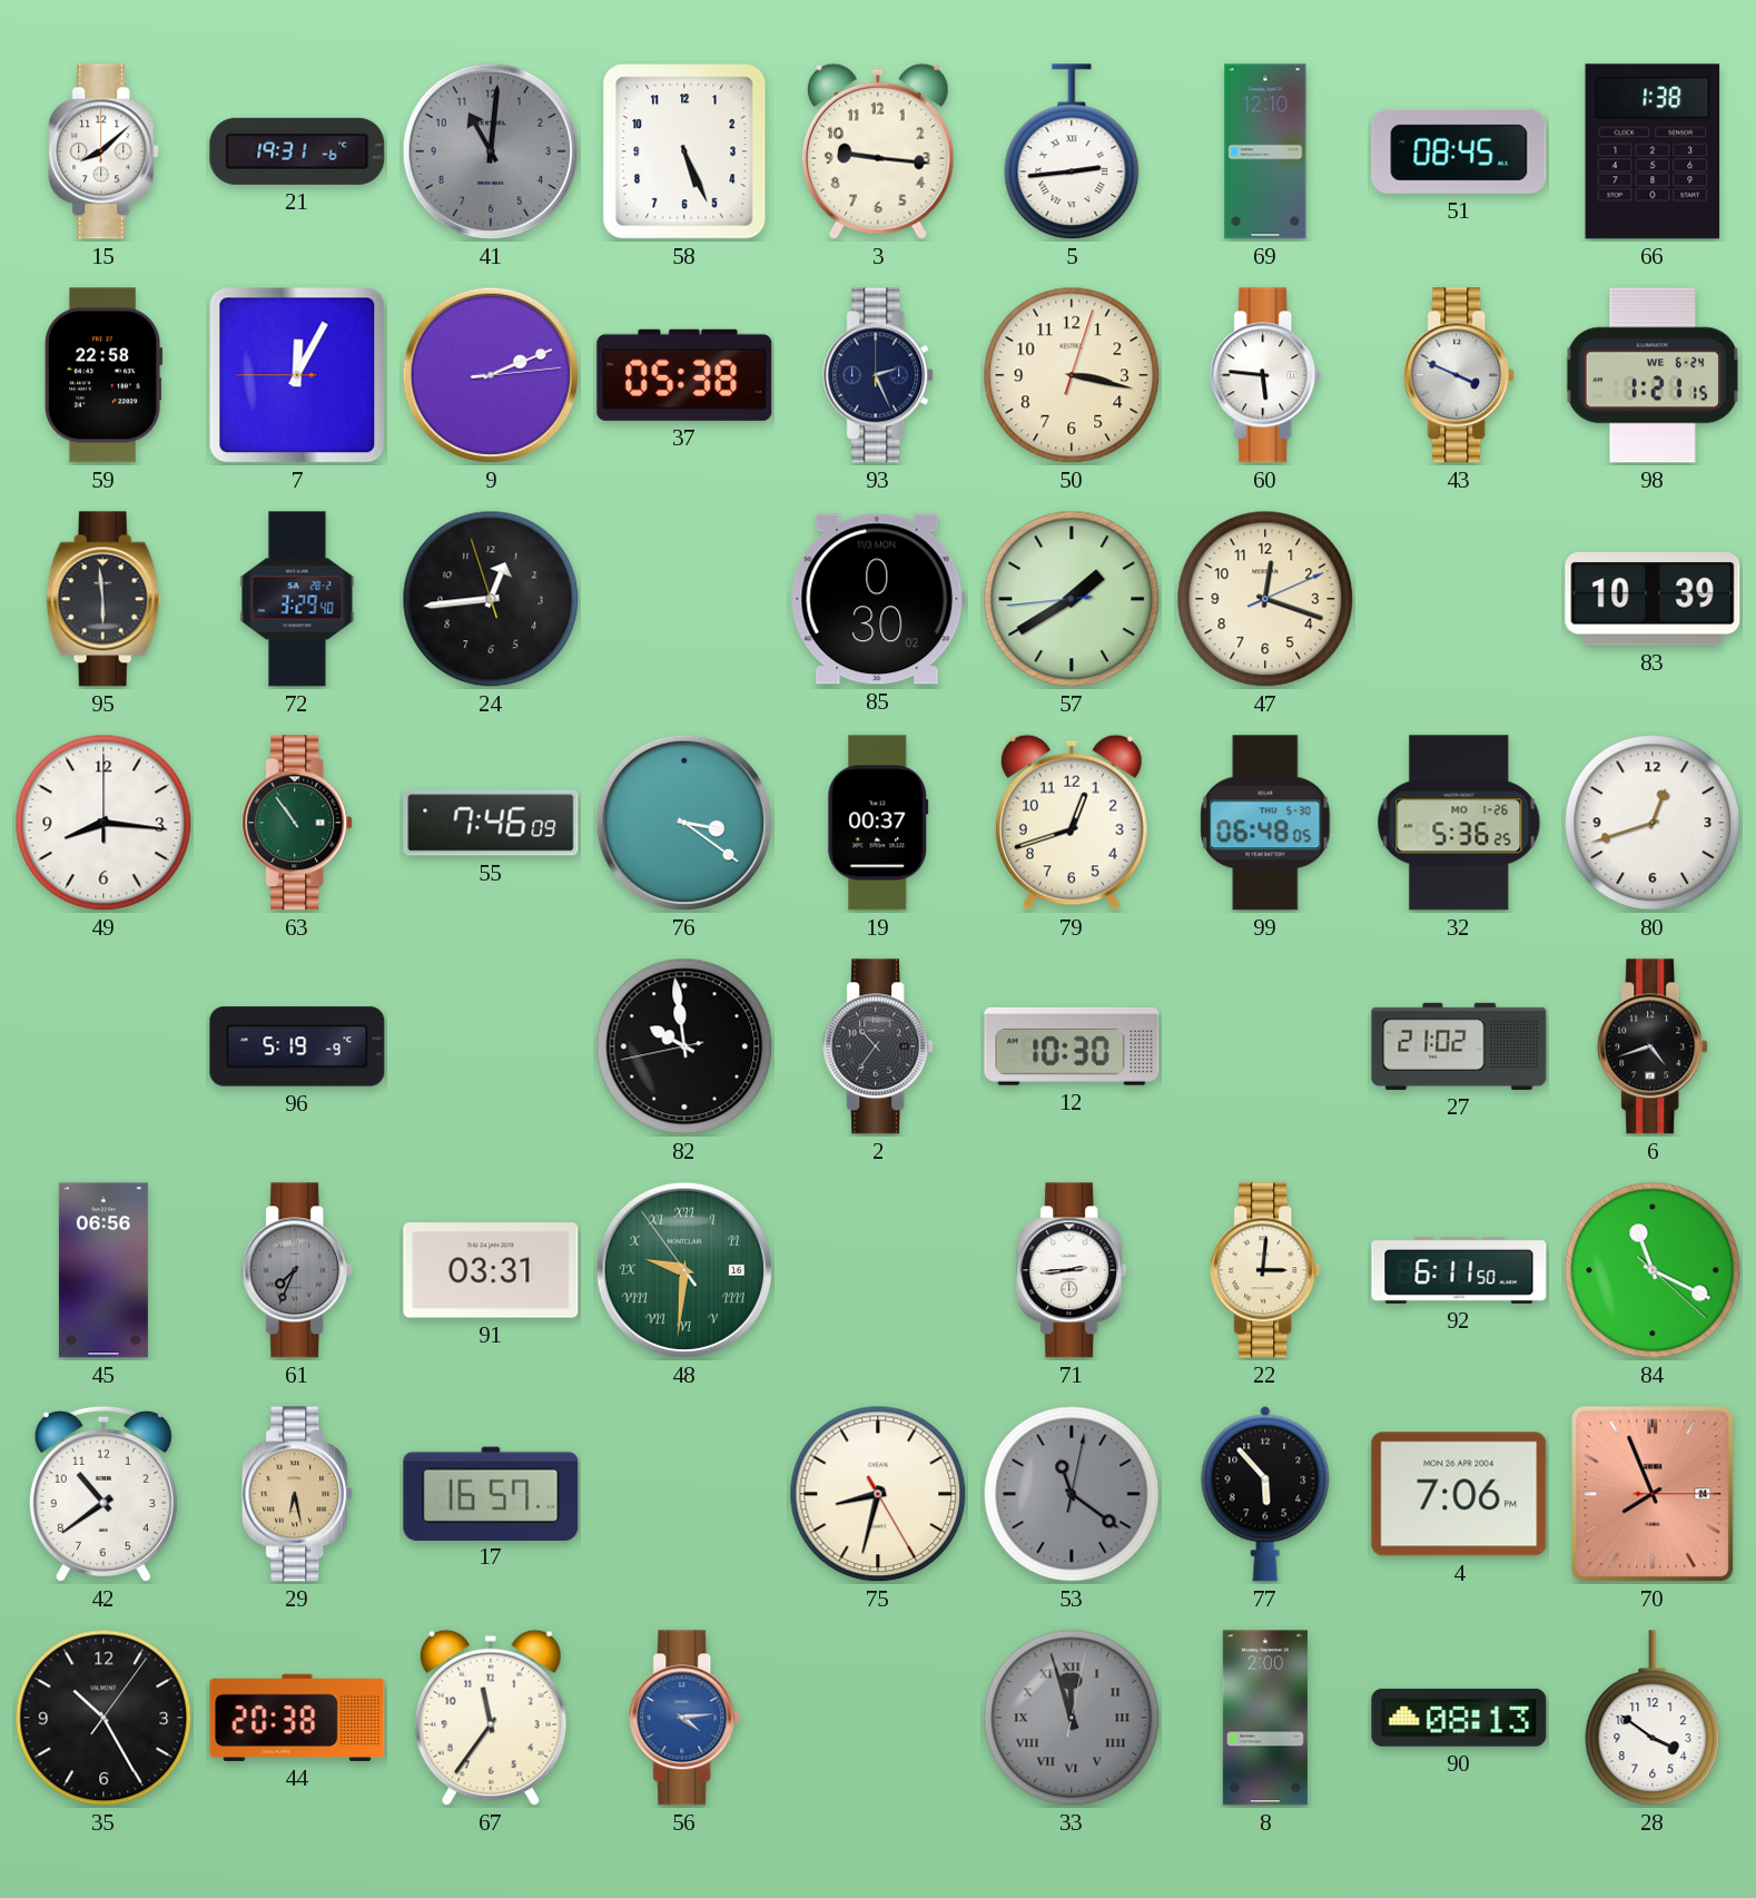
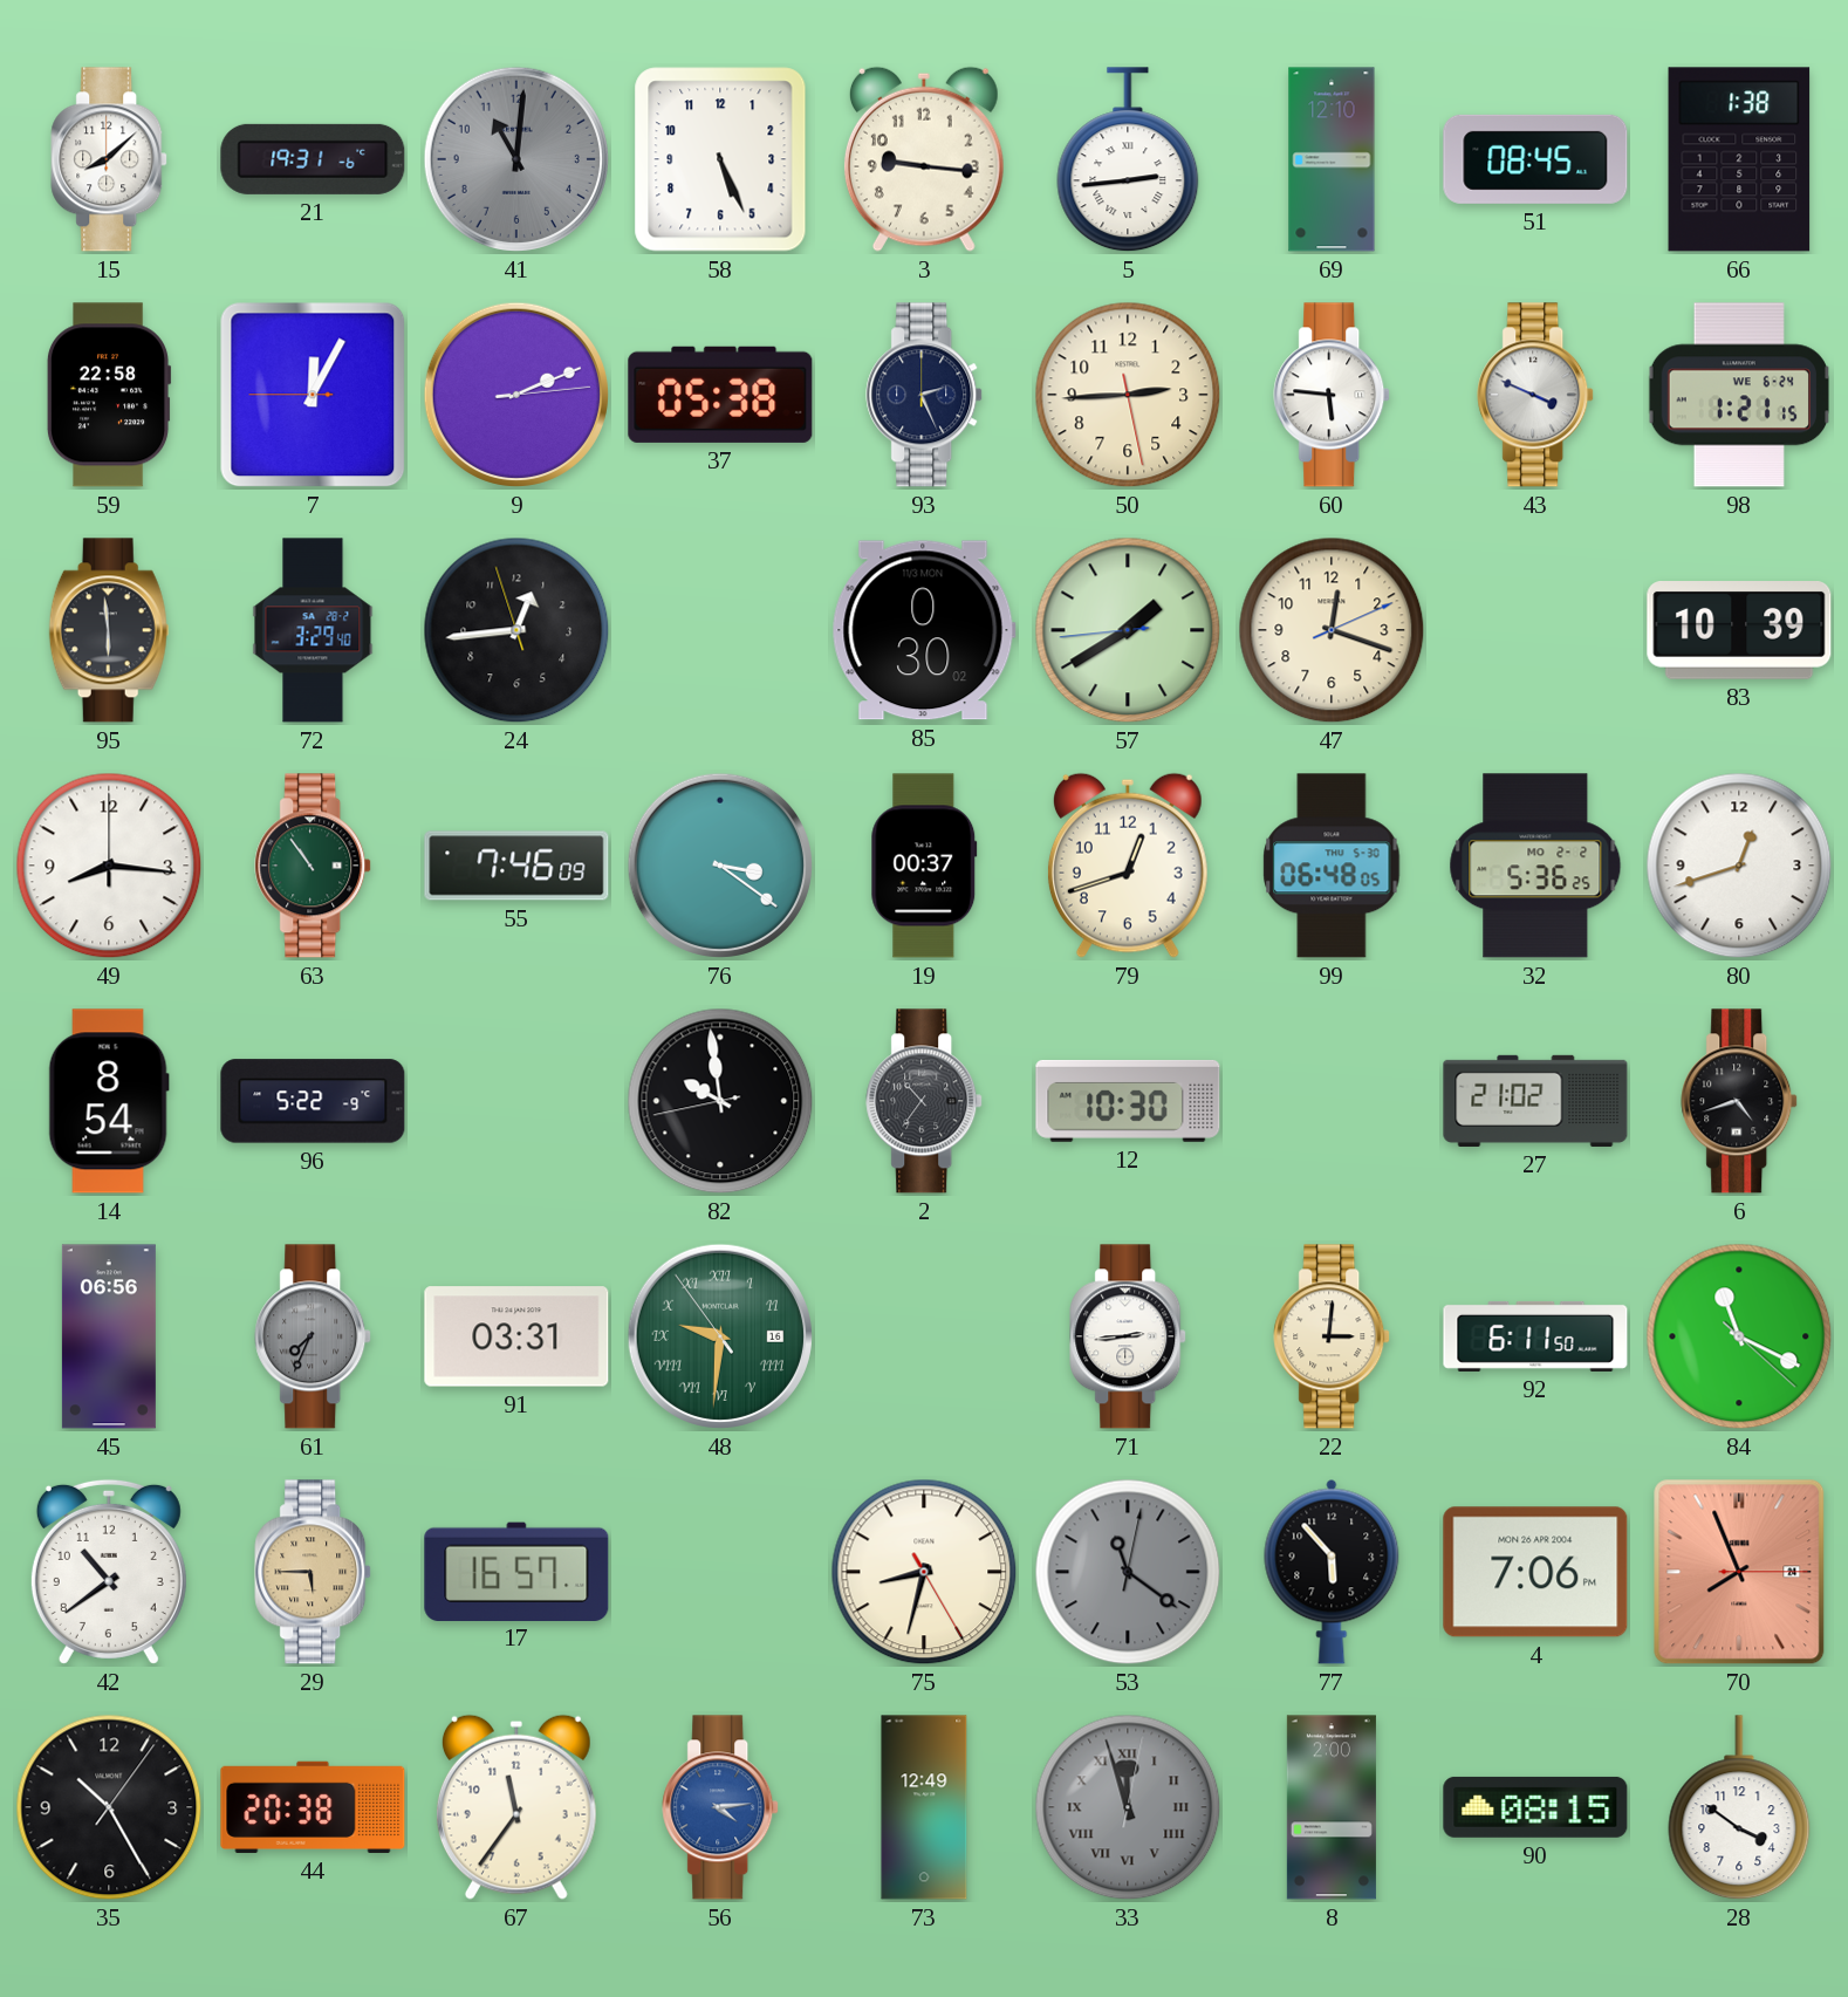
50: 3:17 -> 2:44 (1128, 395)
32 date: MO 1-26 -> MO 2-2 (1535, 866)
14: none -> 8:54 (109, 1101)
96: 5:19 -> 5:22 (313, 1101)
29: 6:28 -> 5:45 (314, 1572)
73: none -> 12:49 (924, 1807)
90: 08:13 -> 08:15 (1535, 1807)
